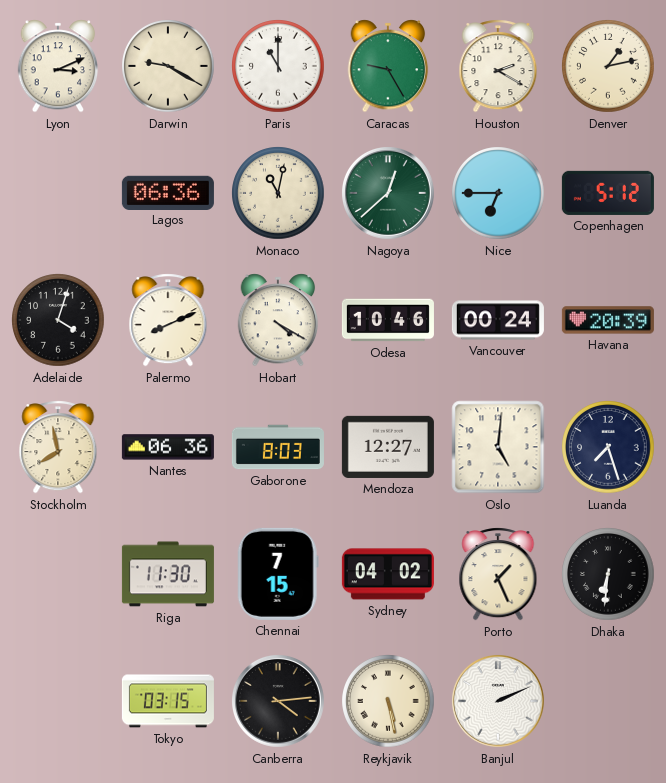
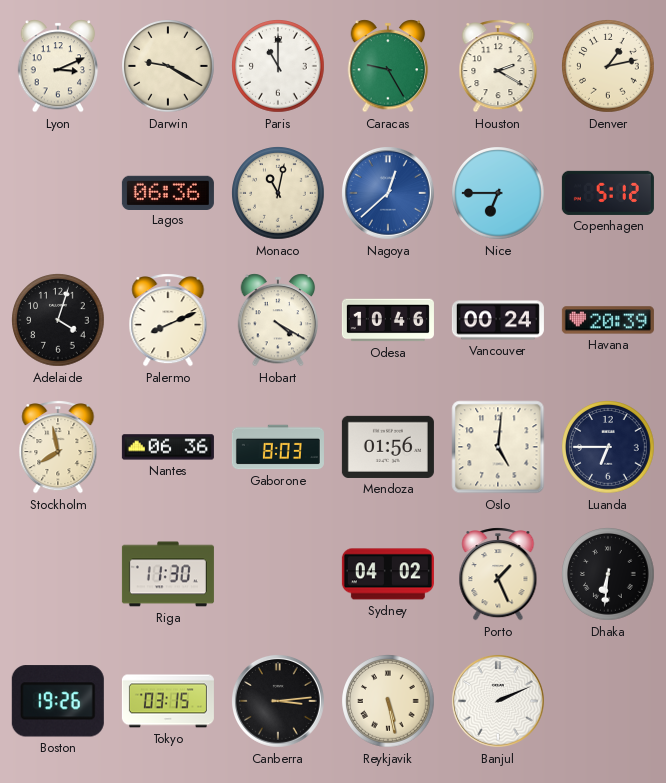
Nagoya dial: green -> blue (389, 194)
Mendoza: 12:27 -> 01:56 (388, 447)
Luanda: 7:27 -> 6:45 (608, 447)
Chennai: 7:15 -> none (278, 574)
Boston: none -> 19:26 (58, 701)
Canberra: 4:14 -> 3:14 (279, 702)
